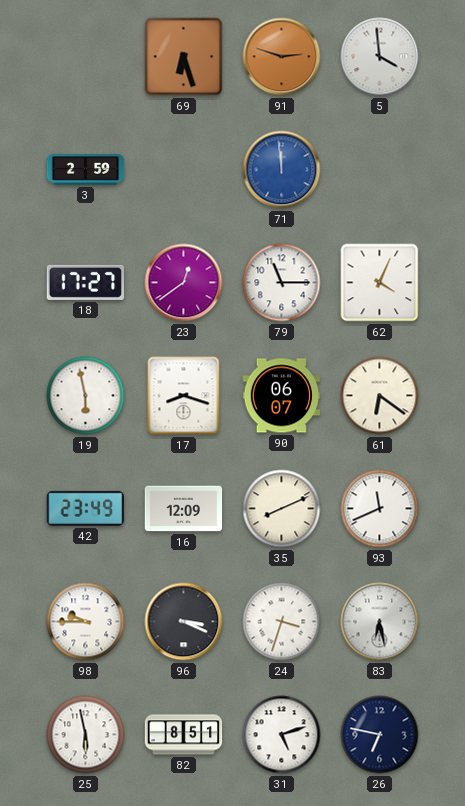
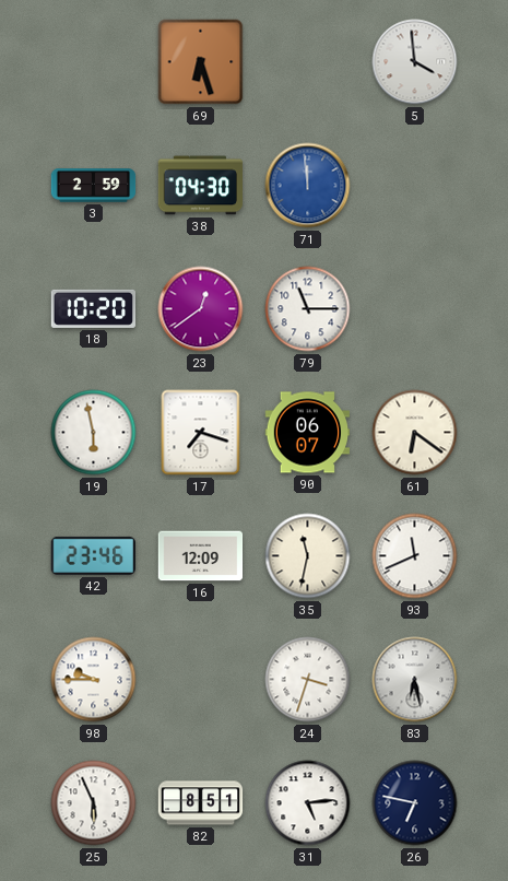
91: 2:48 -> none (282, 57)
38: none -> 04:30 (200, 186)
18: 17:27 -> 10:20 (94, 308)
62: 4:04 -> none (380, 283)
17: 8:18 -> 7:18 (201, 433)
42: 23:49 -> 23:46 (93, 555)
35: 8:11 -> 11:32 (308, 556)
96: 3:19 -> none (184, 622)
25: 5:58 -> 5:56 (94, 803)
31: 5:12 -> 5:14 (308, 803)
